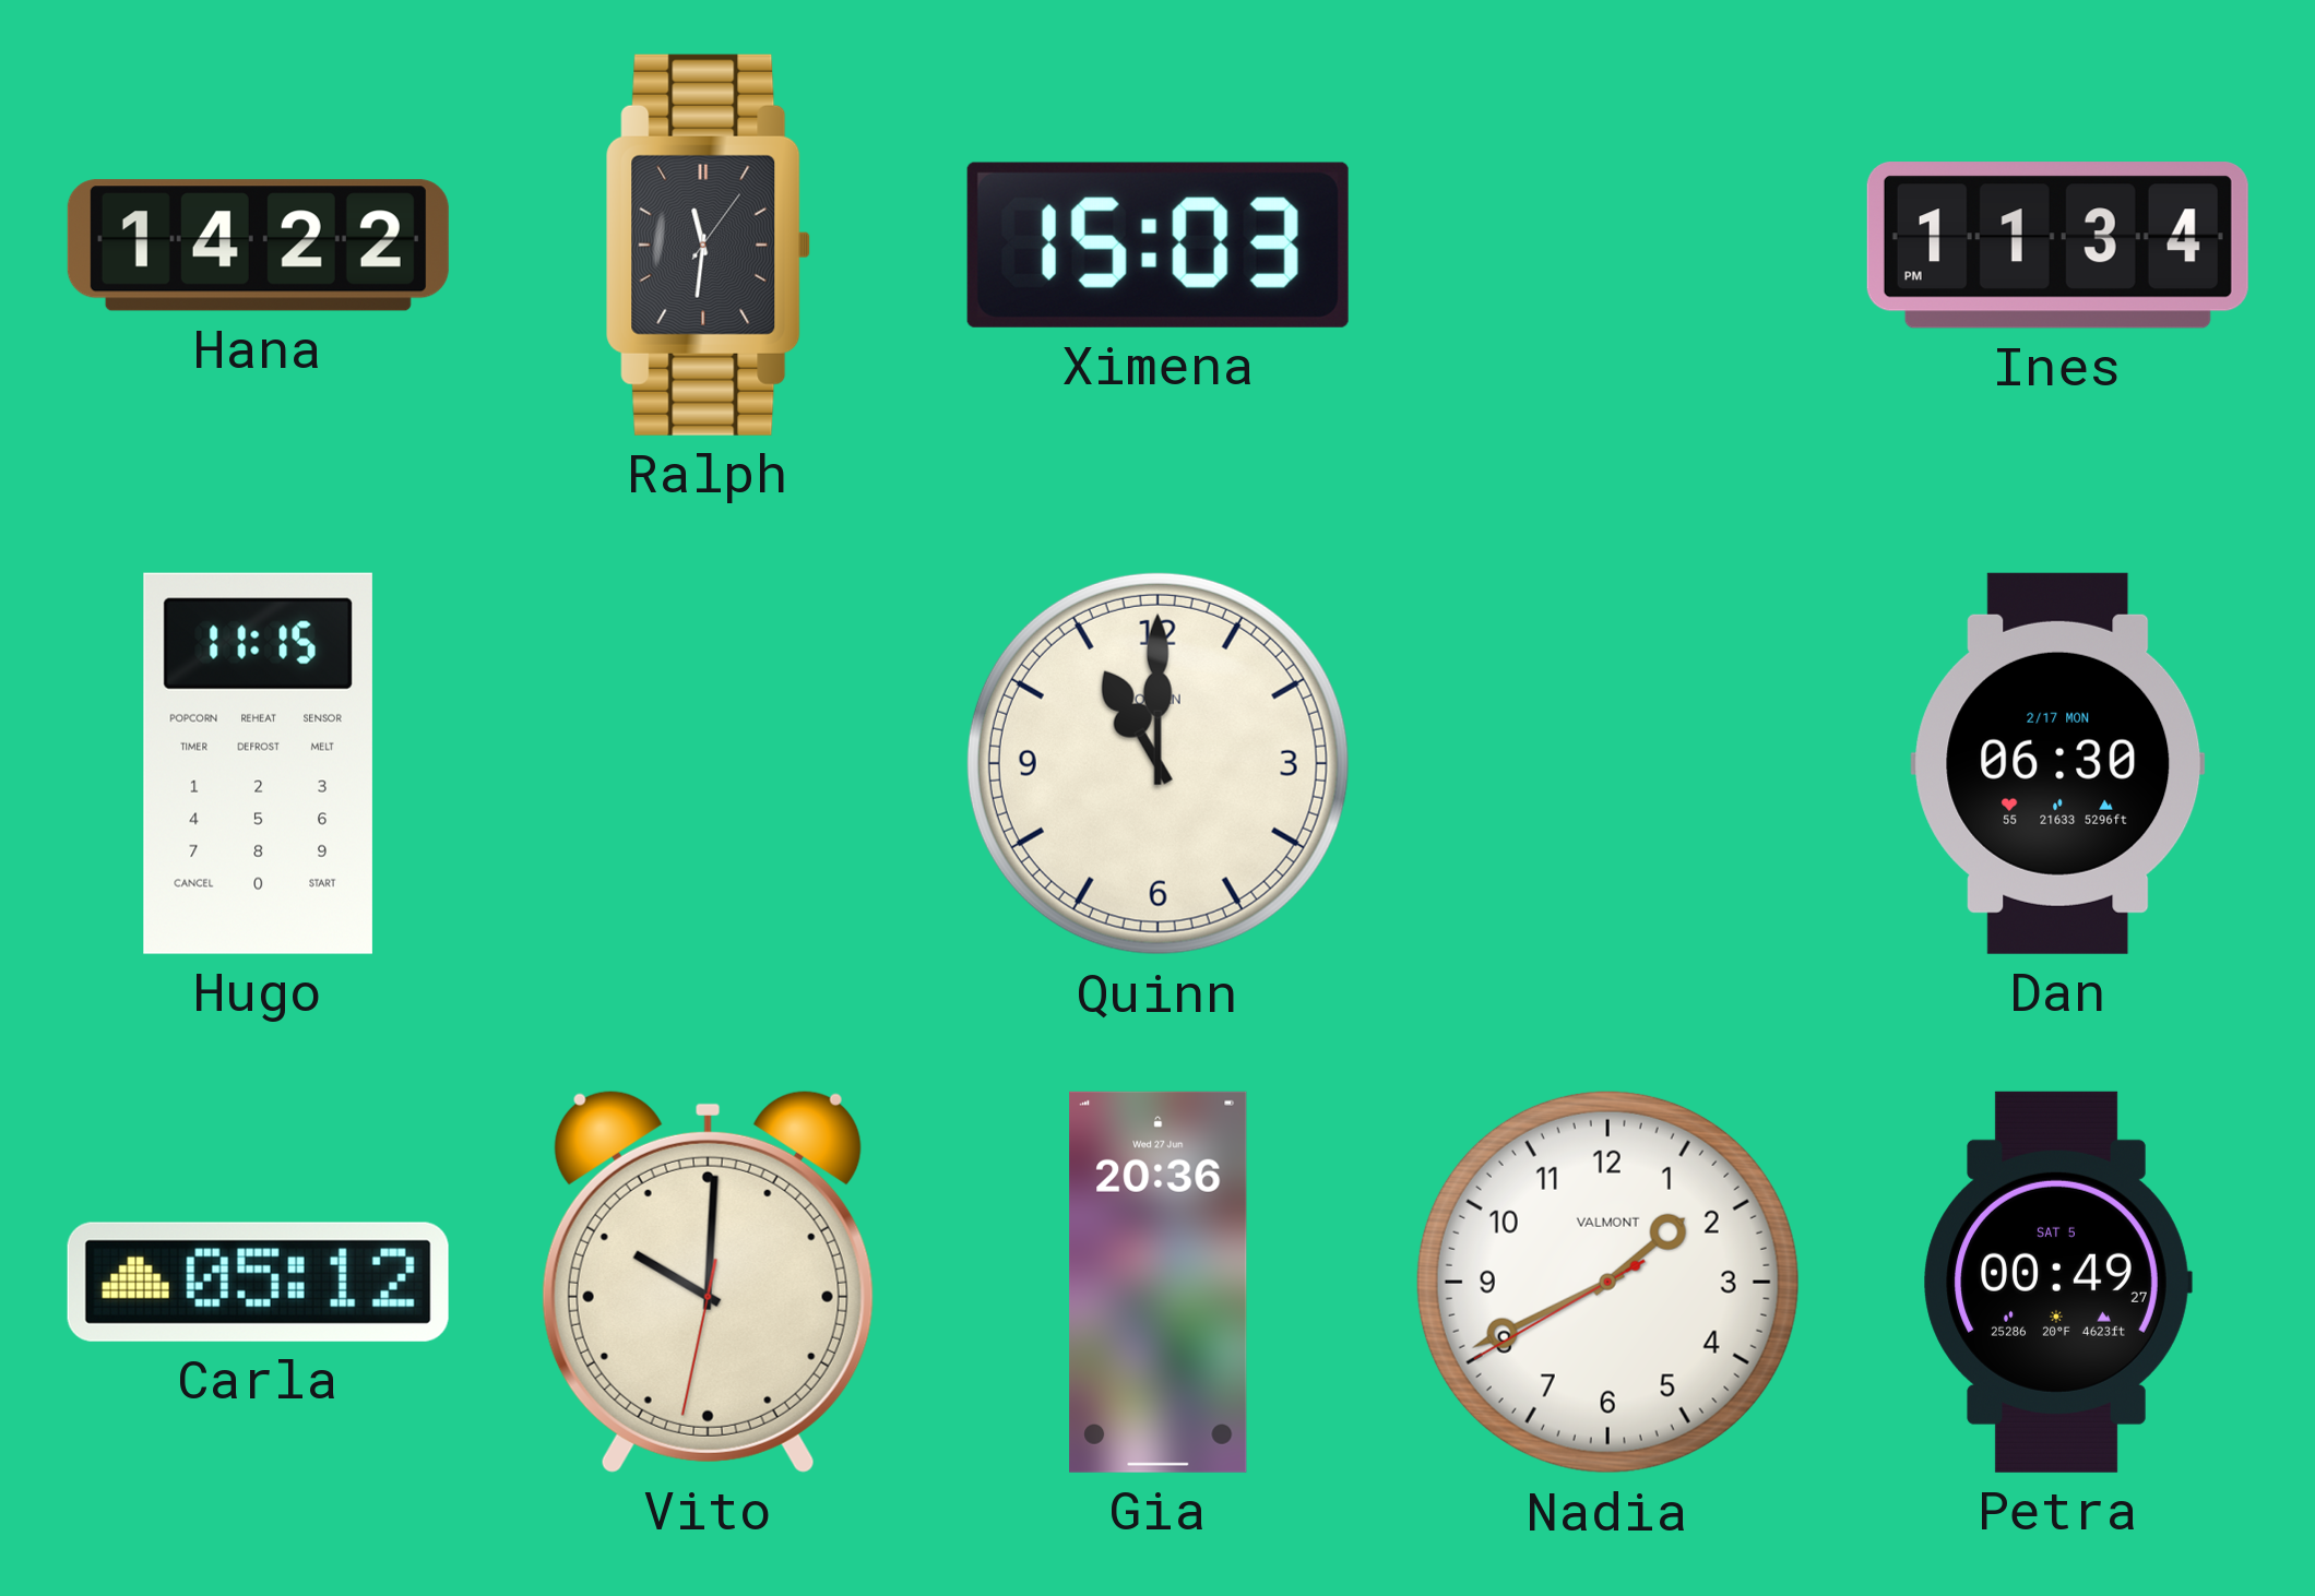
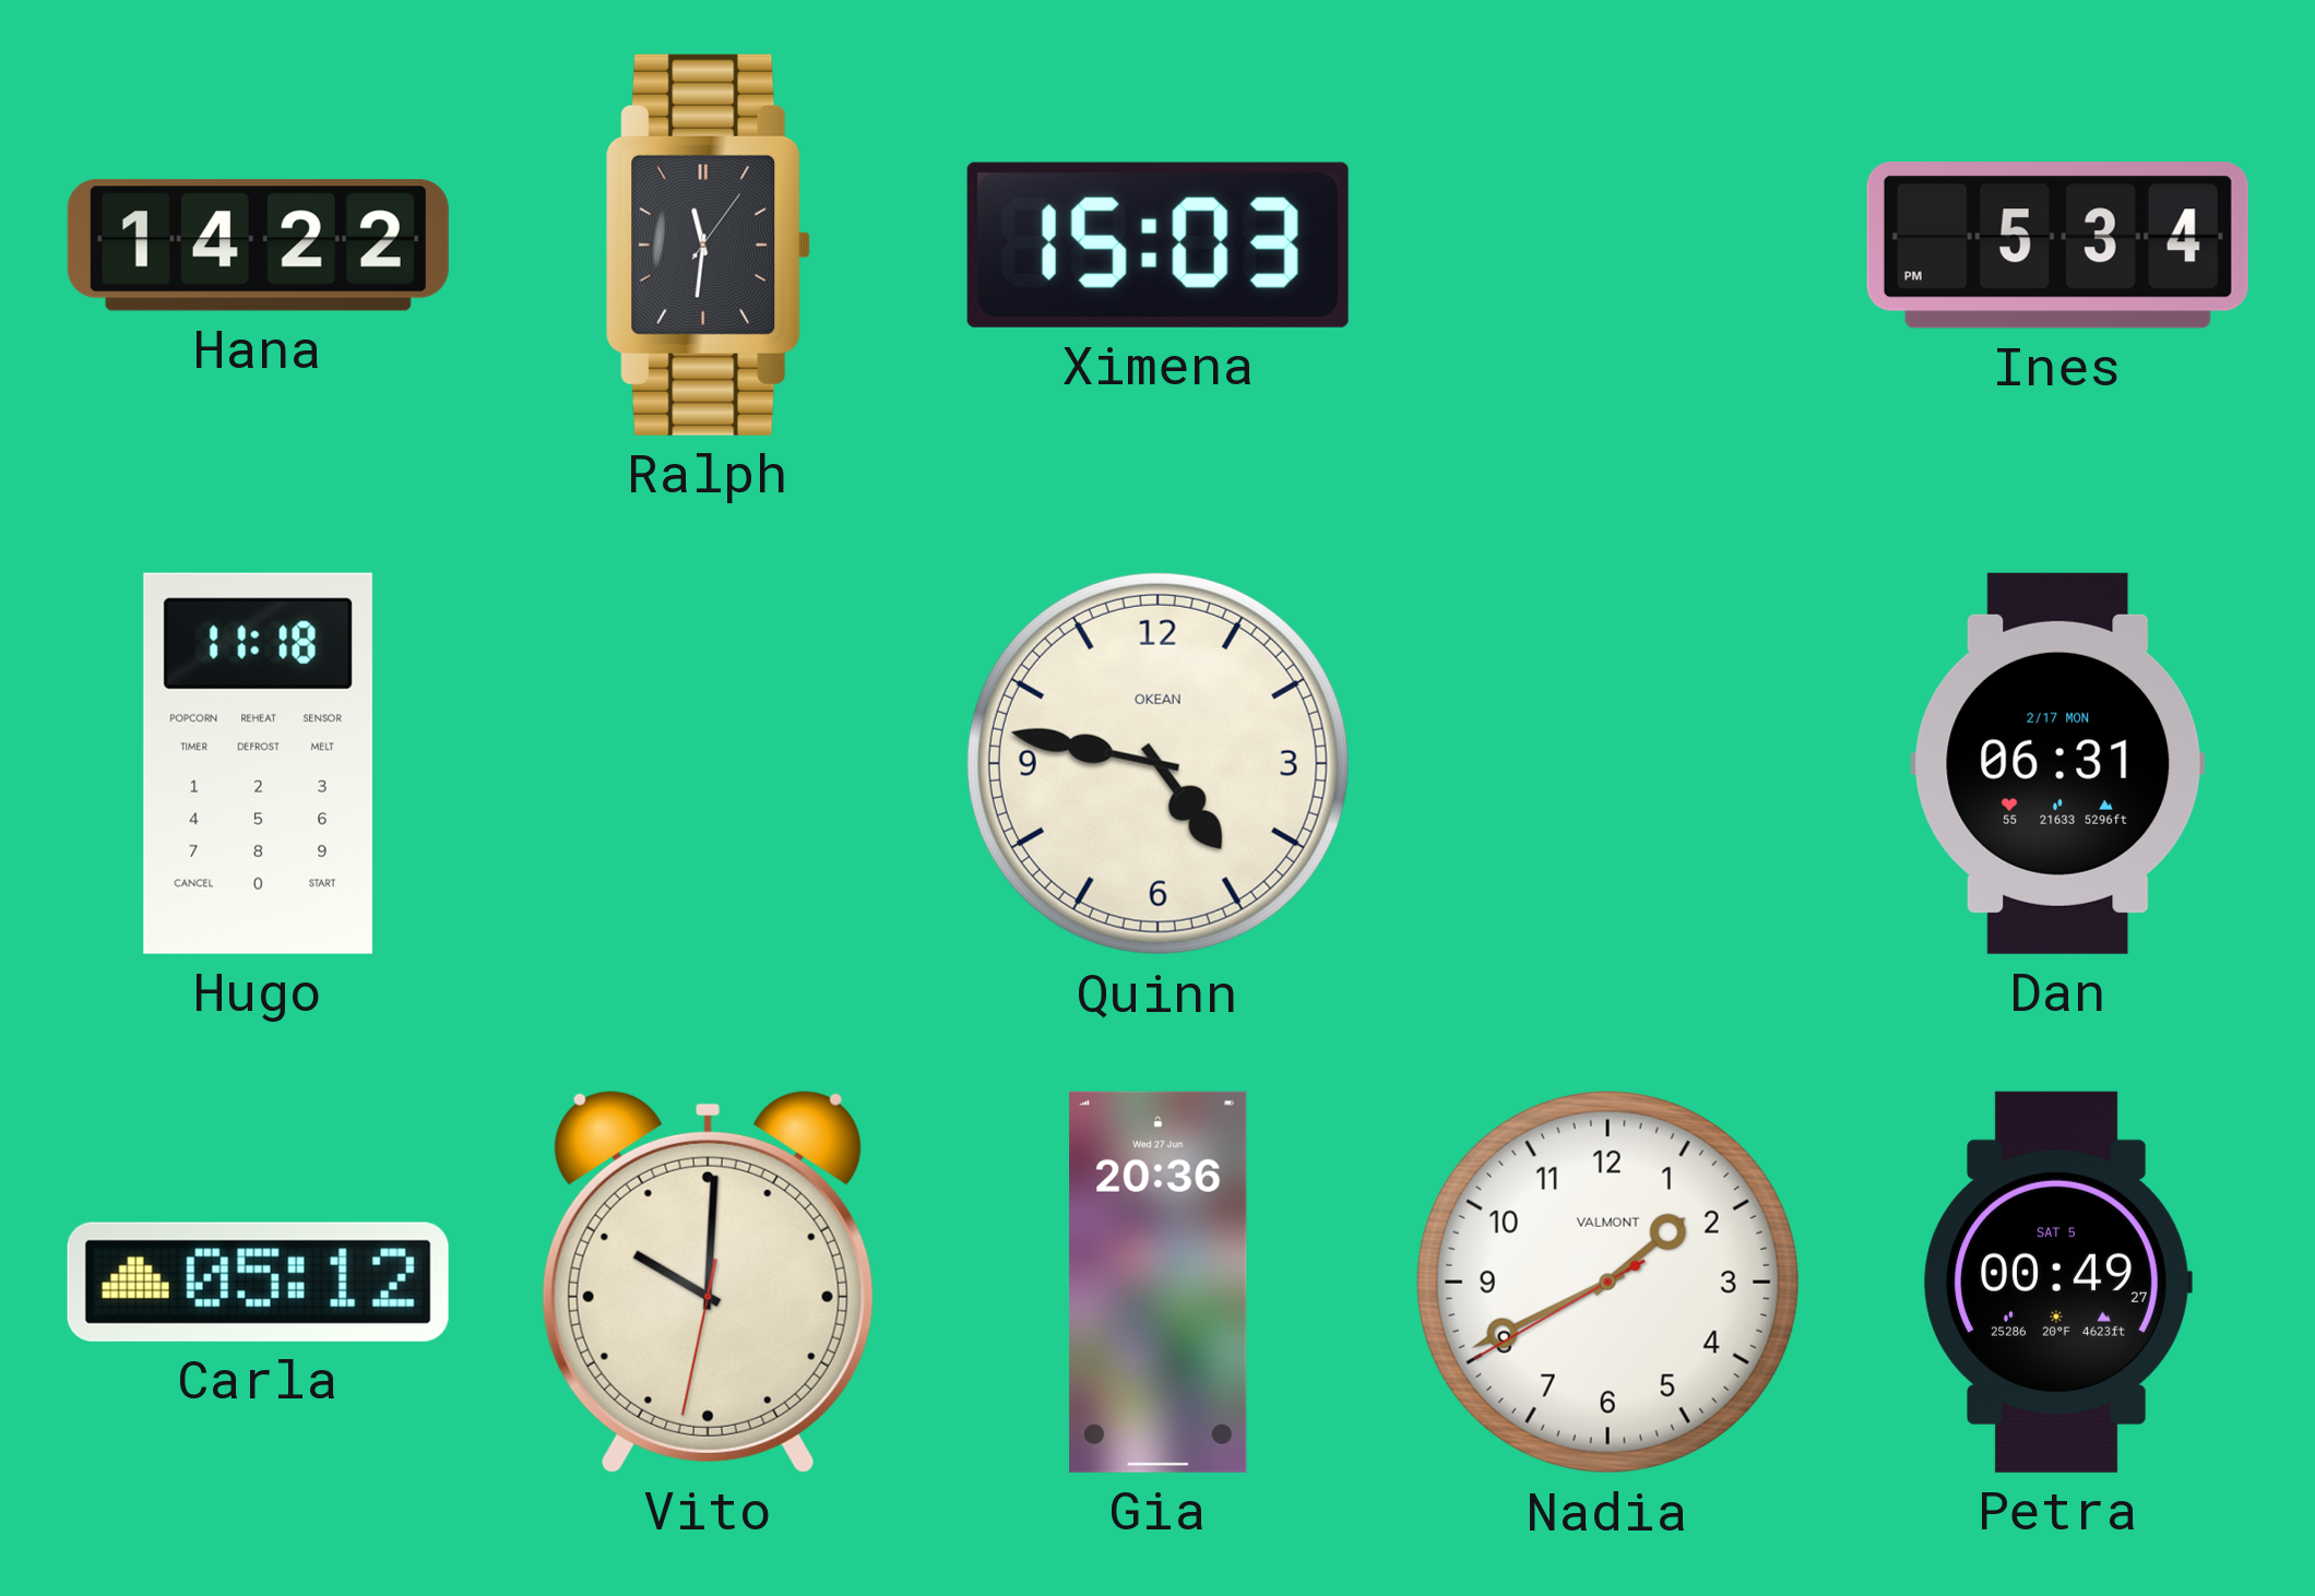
Ines: 11:34 -> 5:34 (2057, 246)
Hugo: 11:15 -> 11:18 (258, 763)
Quinn: 11:00 -> 4:47 (1157, 763)
Dan: 06:30 -> 06:31 (2058, 763)
